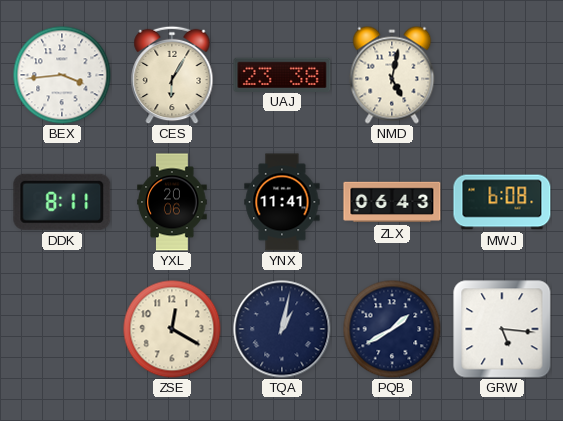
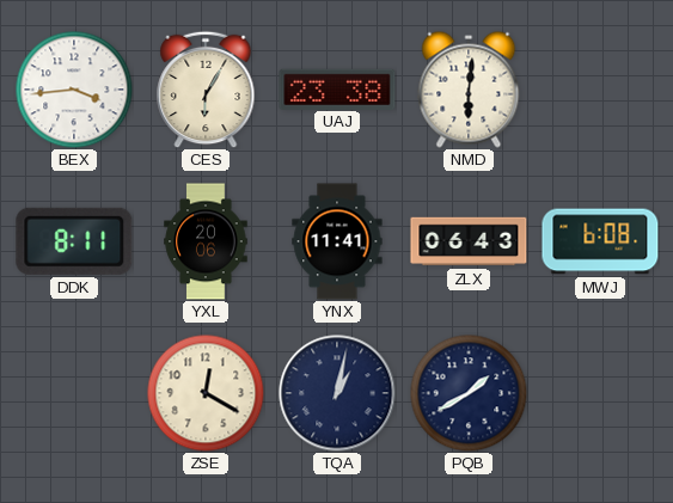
NMD: 5:02 -> 6:01 (469, 90)
GRW: 5:16 -> none (502, 329)
